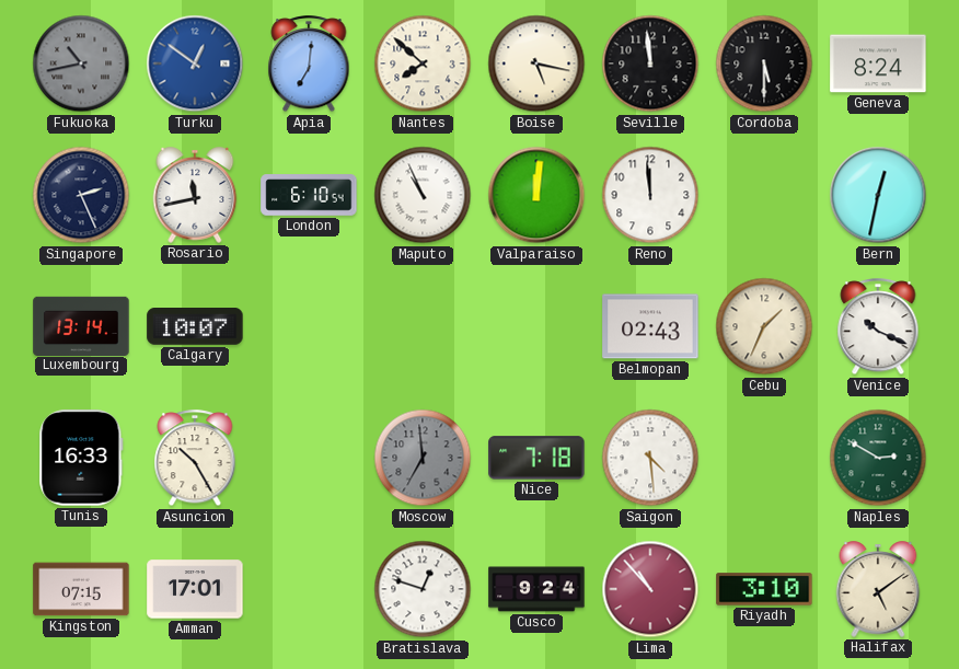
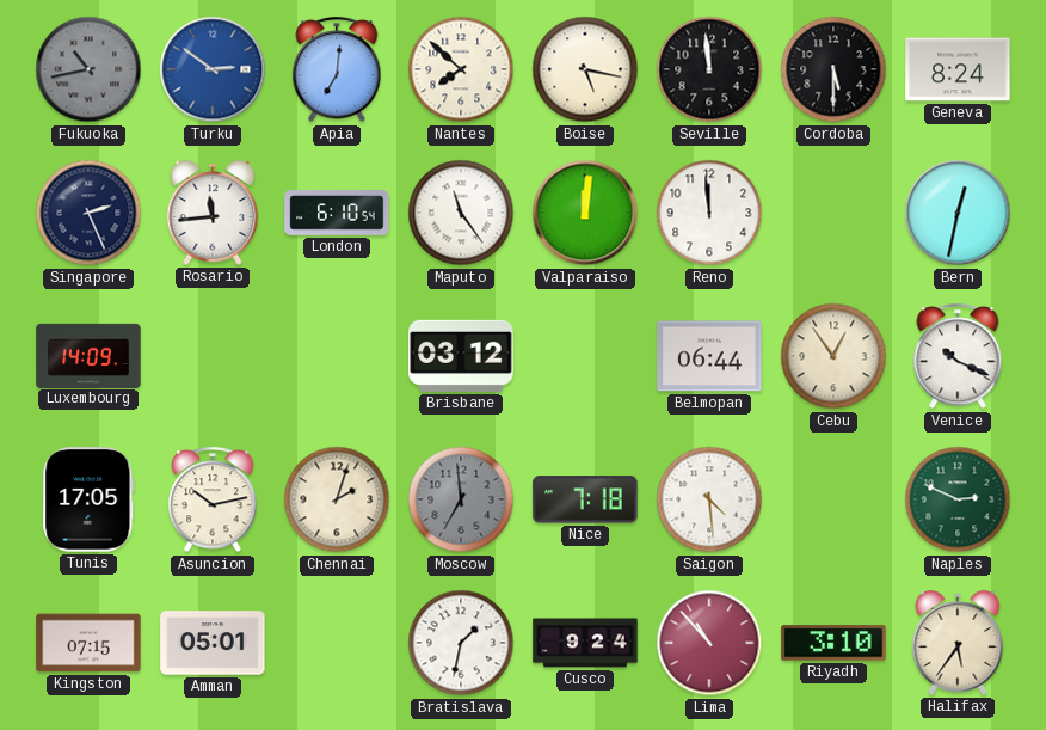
Turku: 12:51 -> 2:51 (213, 69)
Rosario: 11:43 -> 11:44 (213, 213)
Maputo: 10:56 -> 11:24 (461, 213)
Luxembourg: 13:14 -> 14:09 (88, 355)
Calgary: 10:07 -> none (195, 327)
Brisbane: none -> 03:12 (461, 356)
Belmopan: 02:43 -> 06:44 (709, 356)
Cebu: 1:34 -> 12:54 (833, 356)
Tunis: 16:33 -> 17:05 (88, 499)
Asuncion: 10:25 -> 10:13 (213, 501)
Chennai: none -> 2:03 (337, 499)
Naples: 2:50 -> 2:49 (958, 499)
Amman: 17:01 -> 05:01 (213, 643)
Bratislava: 12:48 -> 1:32 (461, 643)
Halifax: 5:09 -> 5:36 (958, 643)
